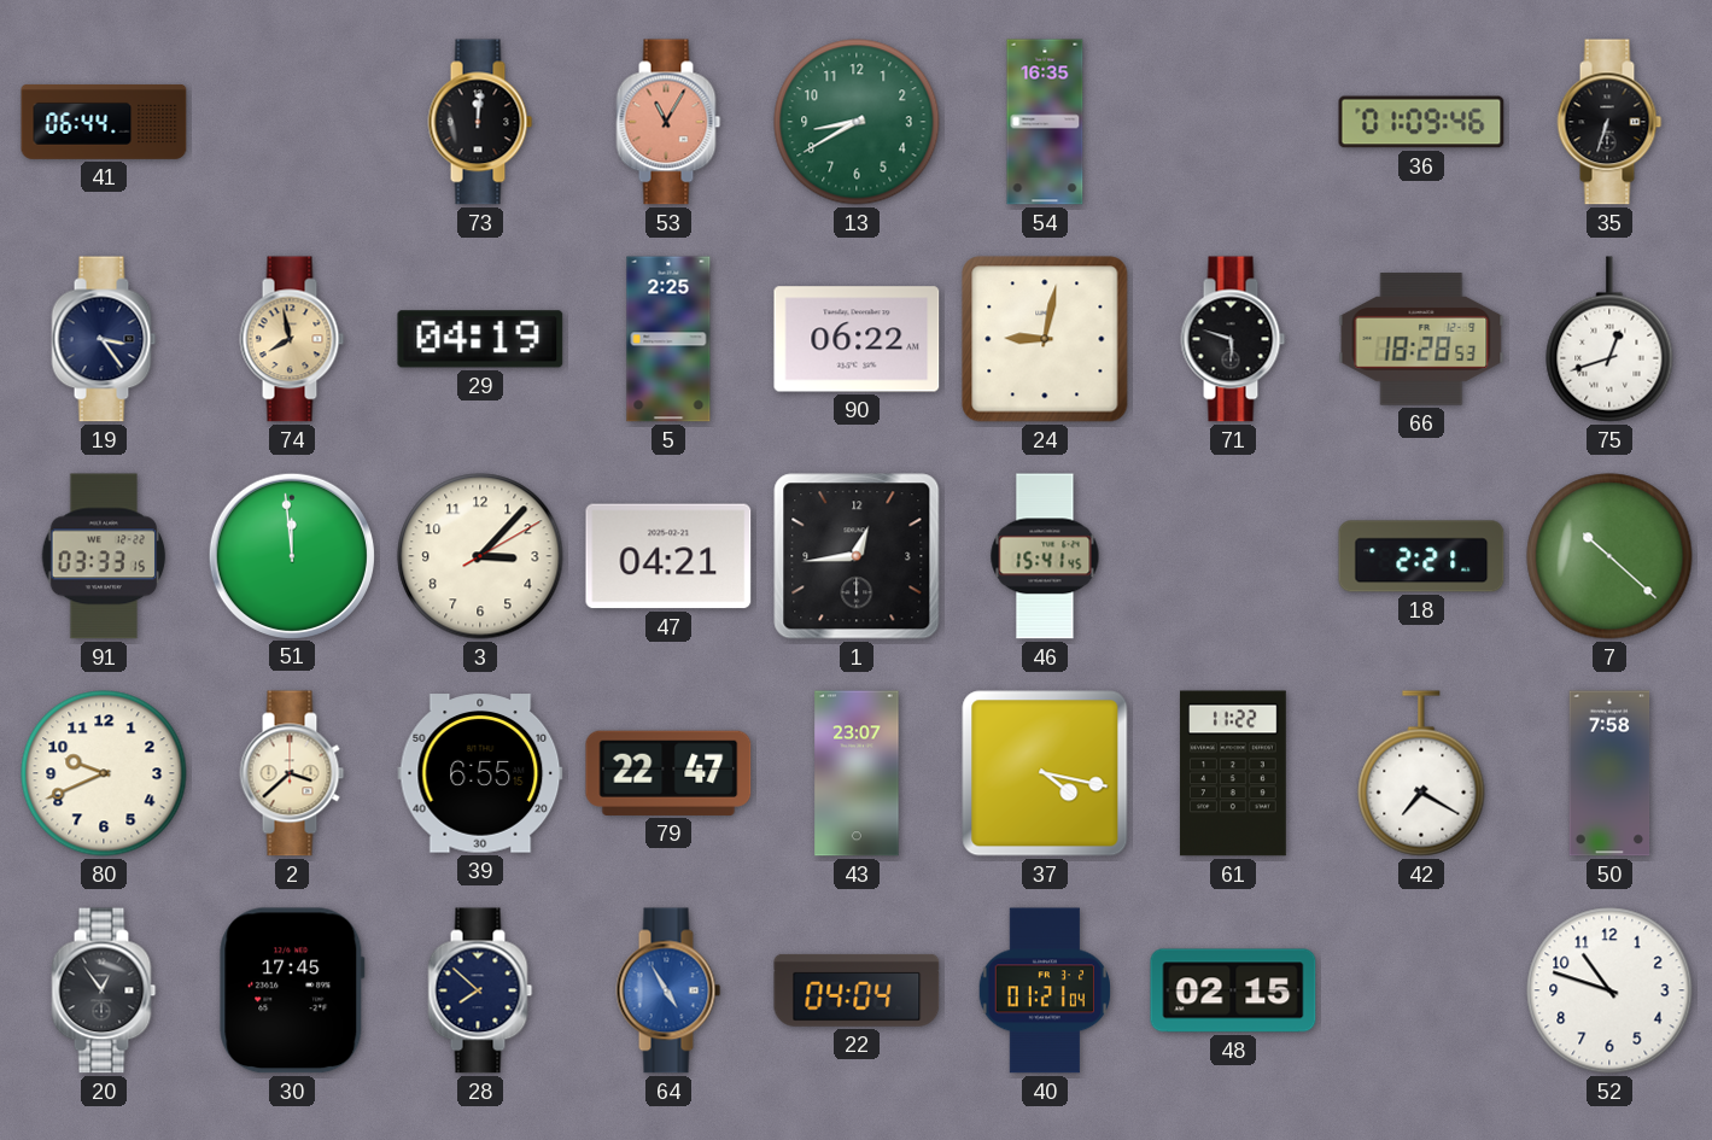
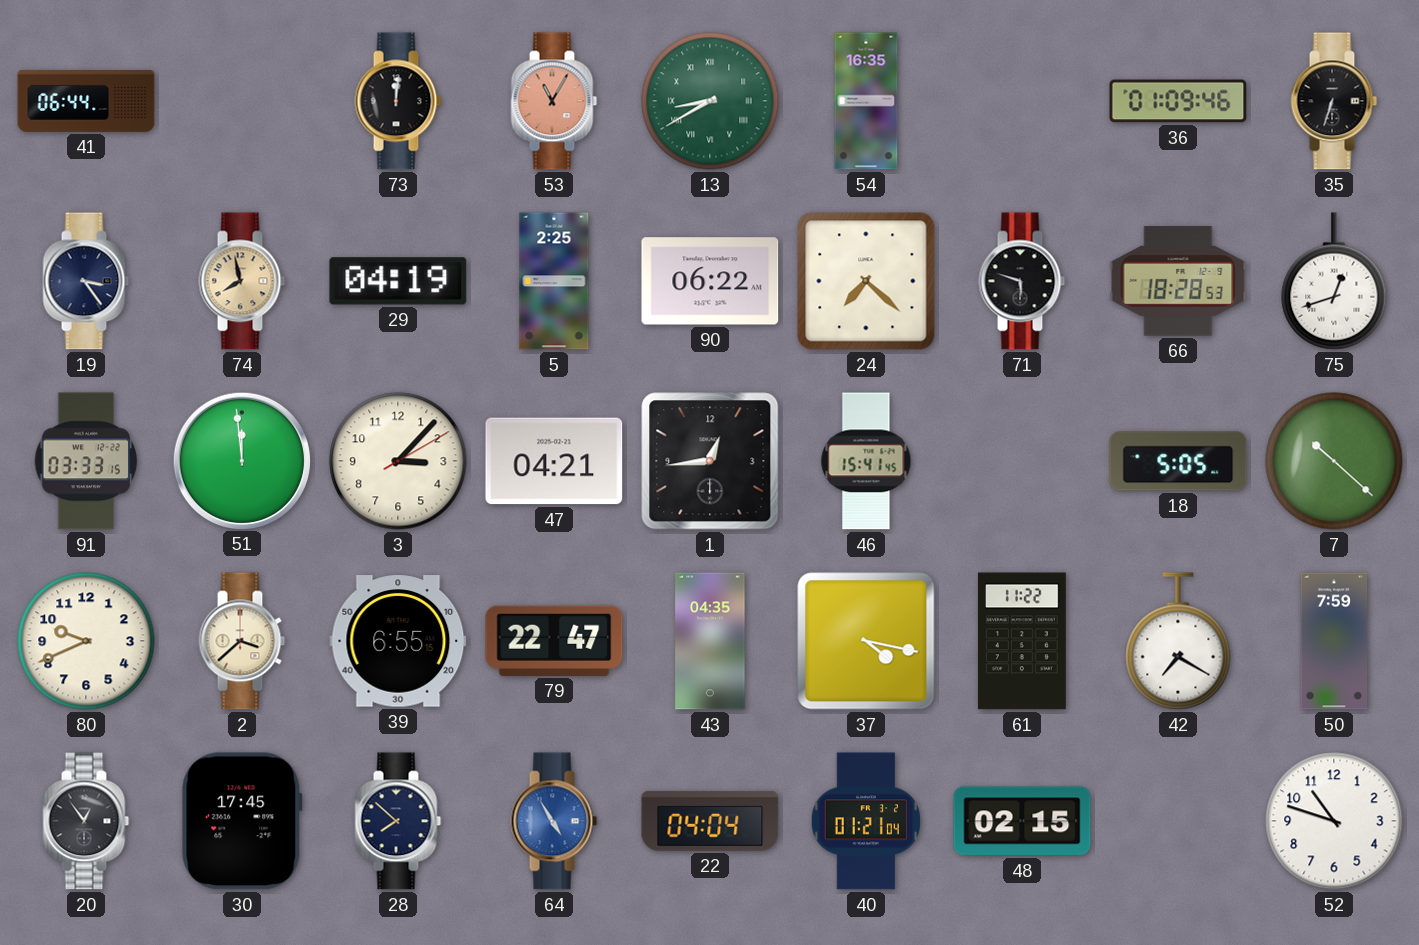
13 numerals: Arabic -> Roman (710, 101)
24: 9:02 -> 7:22 (866, 281)
18: 2:21 -> 5:05 (1178, 461)
43: 23:07 -> 04:35 (710, 641)
50: 7:58 -> 7:59 (1334, 641)
